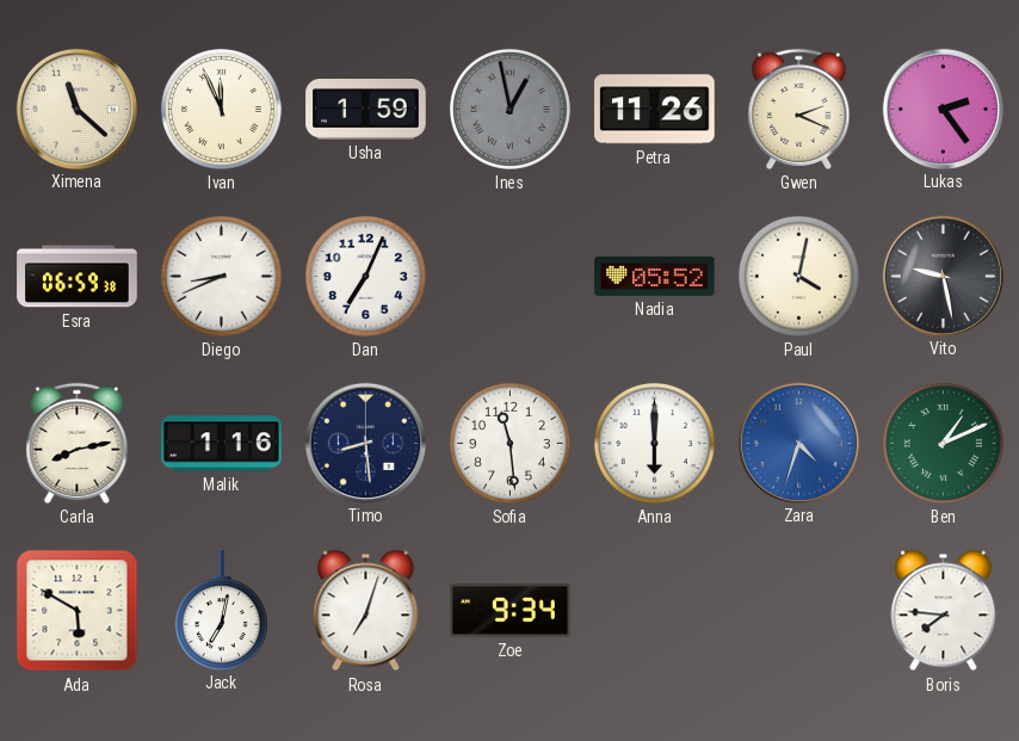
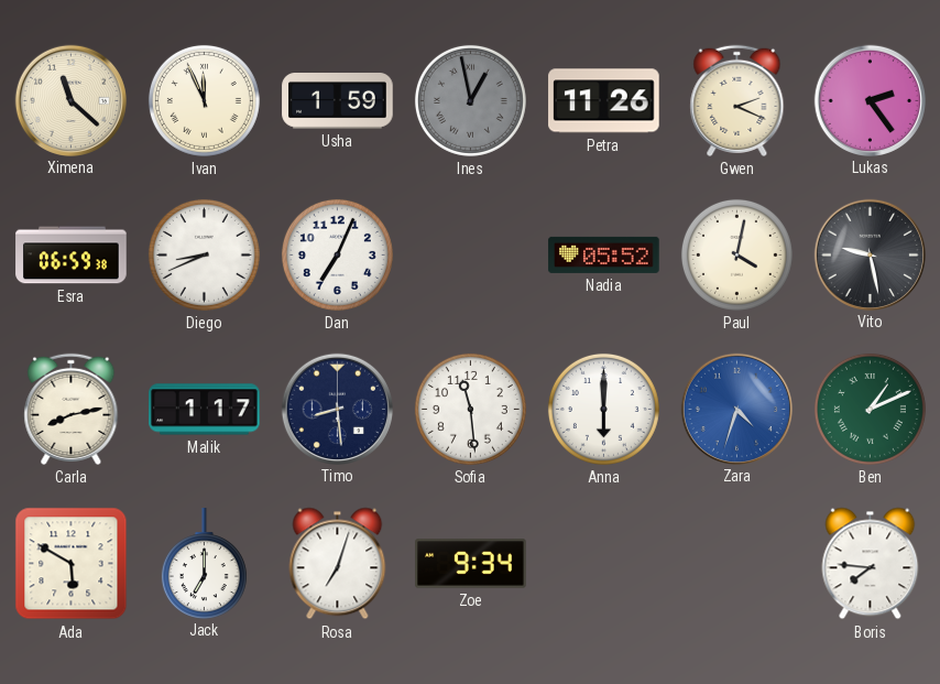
Malik: 1:16 -> 1:17 (205, 410)
Jack: 7:02 -> 7:00 (204, 563)
